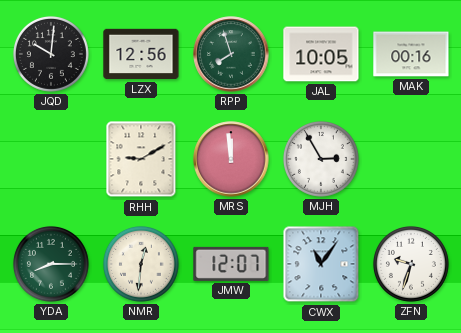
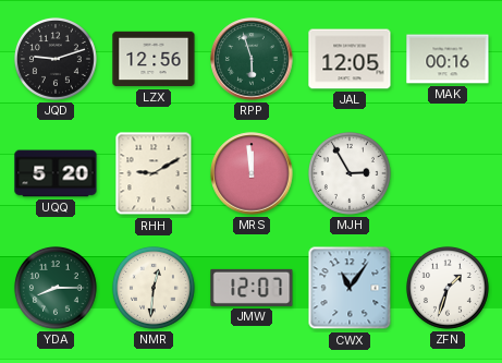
JQD: 10:01 -> 9:12 (56, 59)
RPP: 7:57 -> 5:57 (252, 59)
JAL: 10:05 -> 12:05 (350, 59)
UQQ: none -> 5:20 (56, 173)
ZFN: 9:33 -> 1:33 (448, 288)
